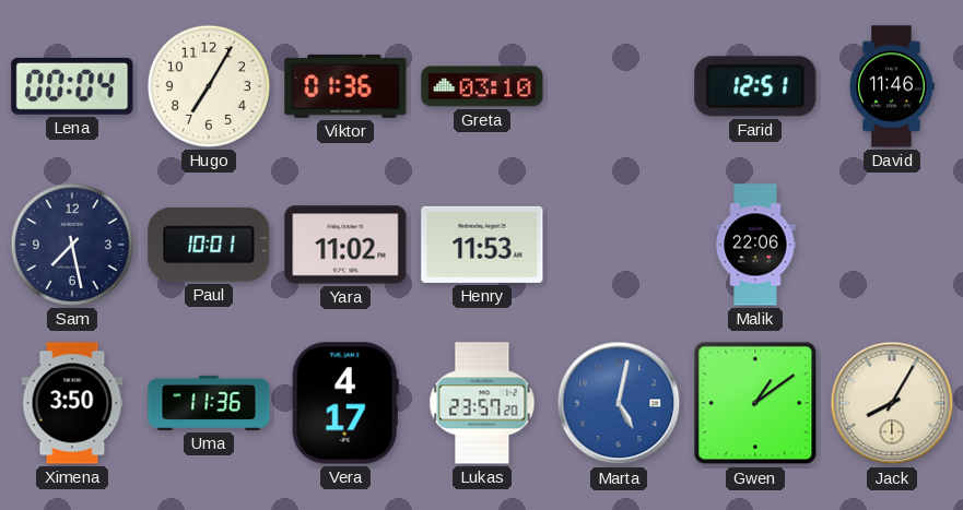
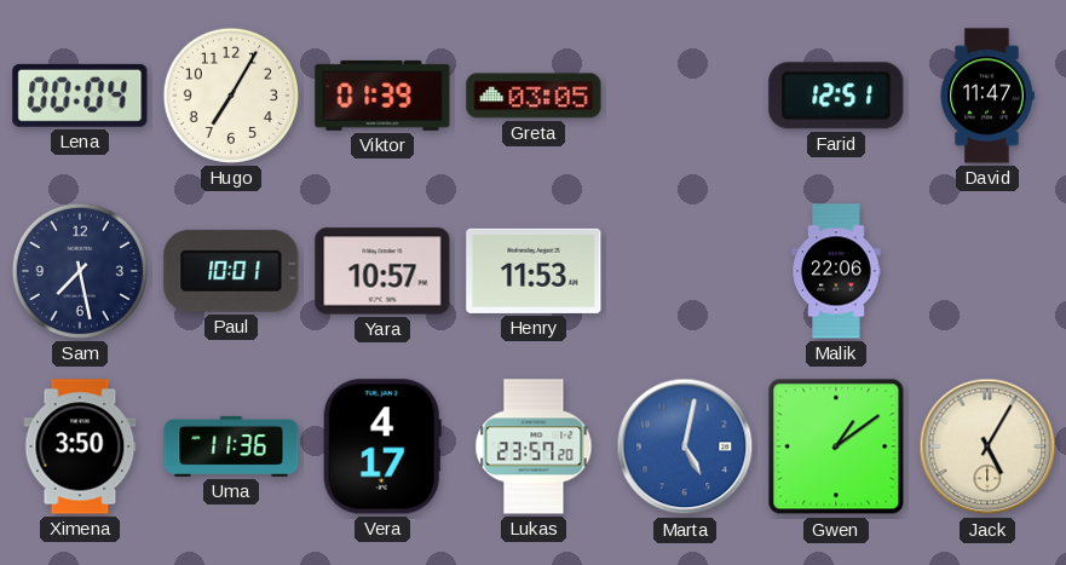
Viktor: 01:36 -> 01:39 (382, 96)
Greta: 03:10 -> 03:05 (534, 96)
David: 11:46 -> 11:47 (987, 96)
Yara: 11:02 -> 10:57 (382, 271)
Jack: 8:05 -> 5:05 (987, 446)
